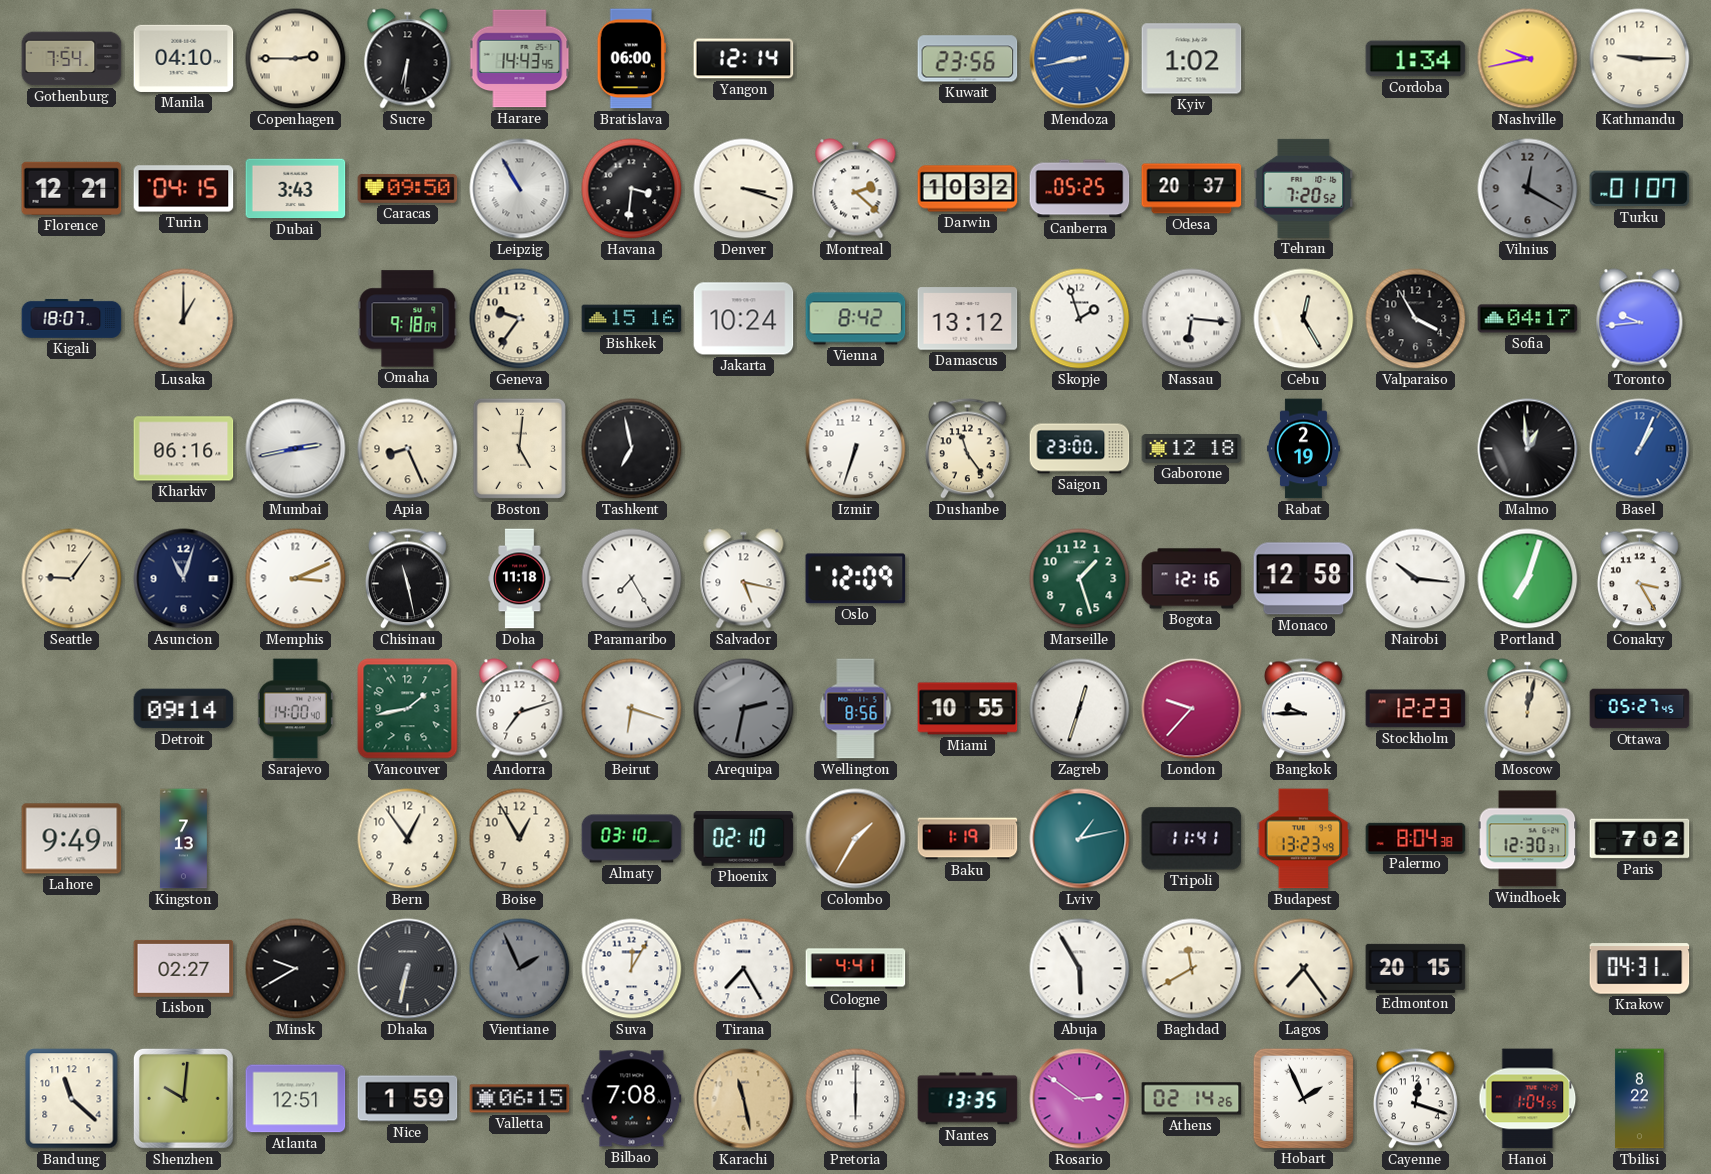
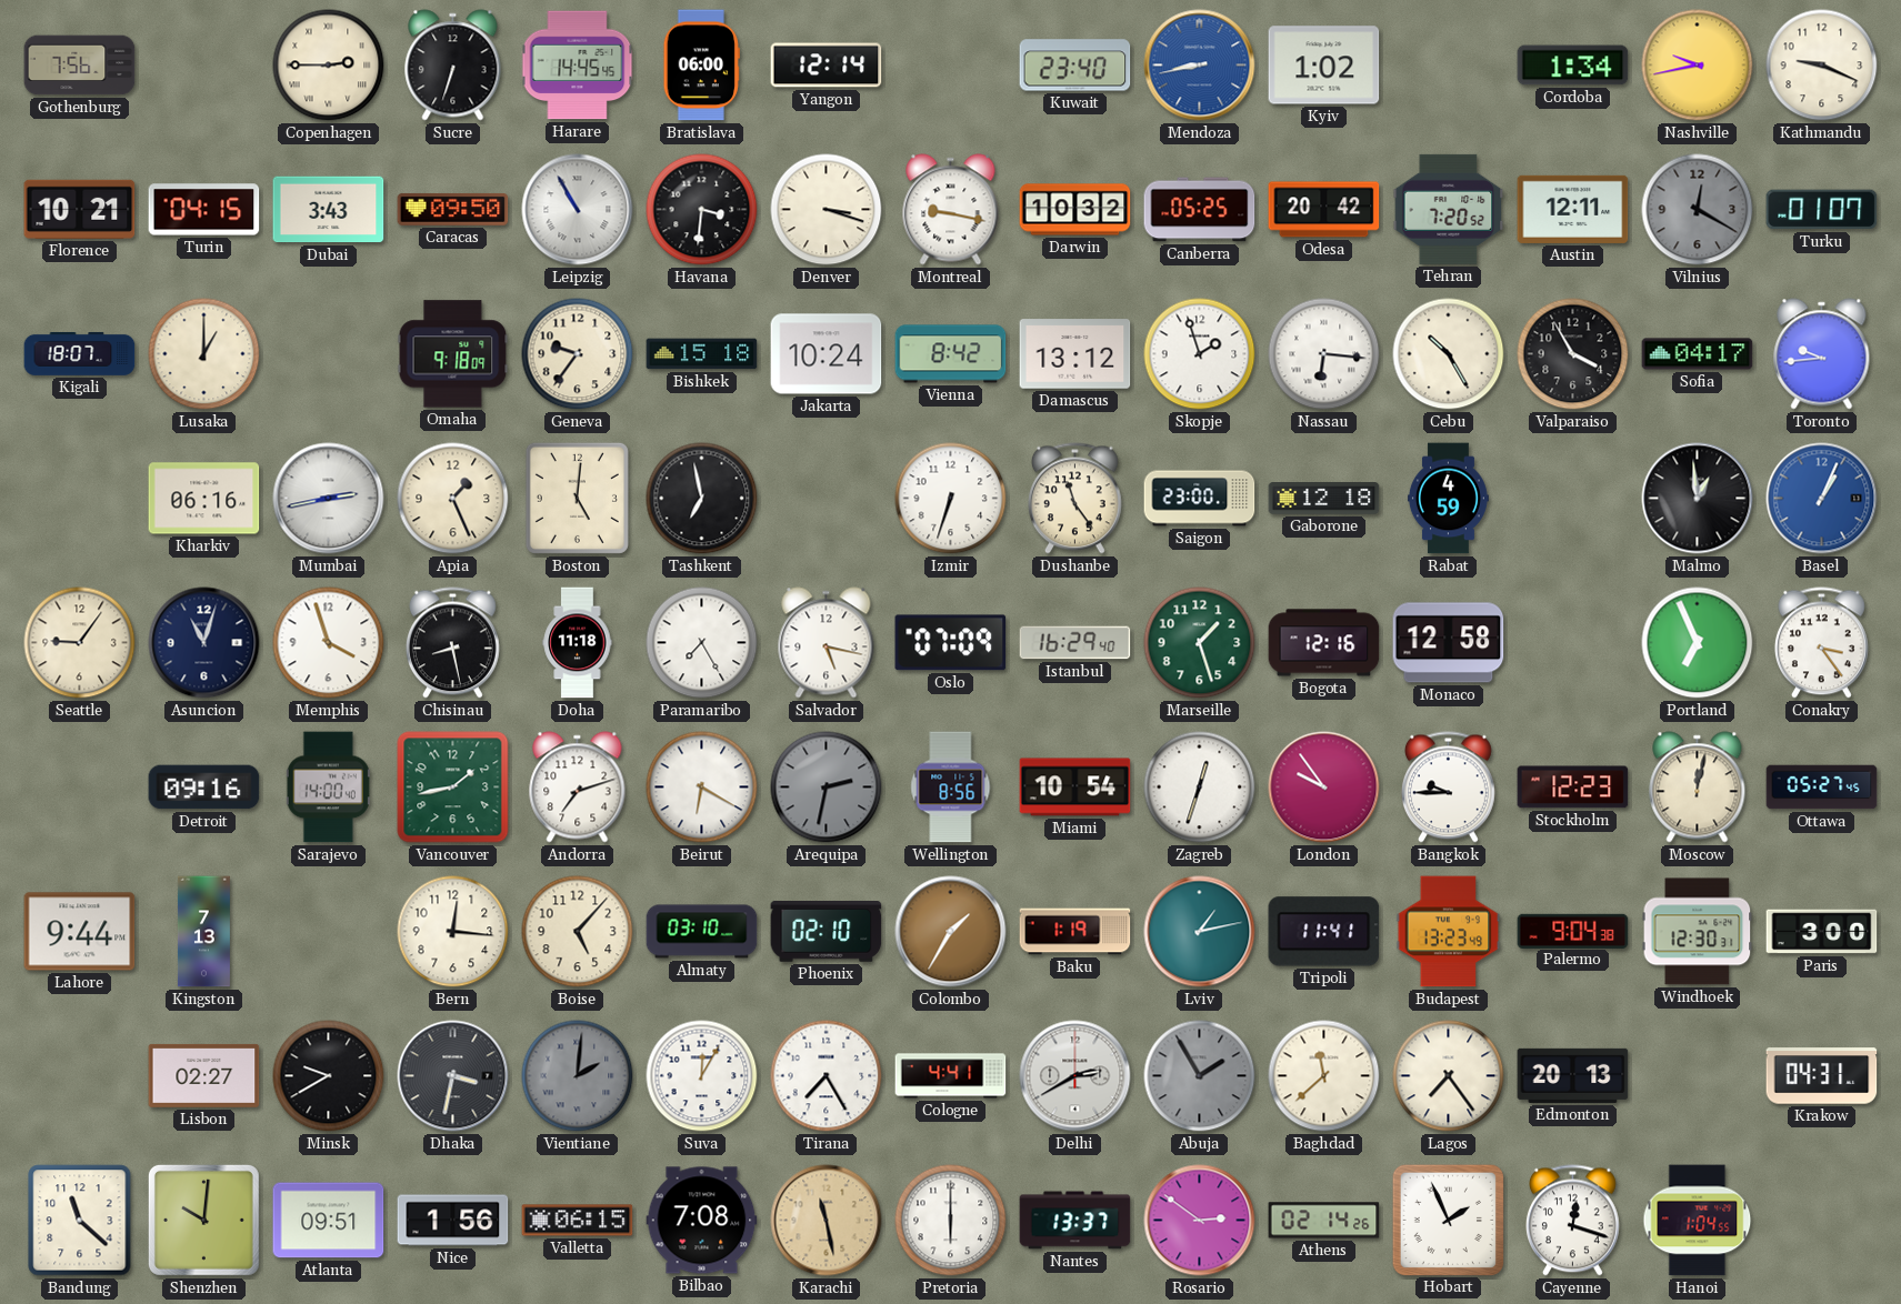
Gothenburg: 7:54 -> 7:56 (80, 66)
Manila: 04:10 -> none (184, 58)
Sucre: 6:31 -> 6:33 (453, 66)
Harare: 14:43 -> 14:45 (578, 66)
Kuwait: 23:56 -> 23:40 (1075, 66)
Kathmandu: 9:15 -> 9:19 (1822, 66)
Florence: 12:21 -> 10:21 (80, 209)
Montreal: 2:22 -> 9:17 (951, 210)
Odesa: 20:37 -> 20:42 (1324, 210)
Austin: none -> 12:11 (1573, 209)
Bishkek: 15:16 -> 15:18 (702, 354)
Cebu: 12:25 -> 10:25 (1449, 354)
Apia: 8:26 -> 1:26 (453, 499)
Rabat: 2:19 -> 4:59 (1448, 499)
Memphis: 3:11 -> 3:57 (329, 643)
Chisinau: 11:28 -> 8:28 (452, 643)
Oslo: 12:09 -> 07:09 (951, 643)
Istanbul: none -> 16:29 (1075, 643)
Nairobi: 10:16 -> none (1416, 579)
Portland: 7:03 -> 6:56 (1698, 643)
Conakry: 3:25 -> 3:24 (1821, 643)
Detroit: 09:14 -> 09:16 (204, 788)
Beirut: 6:18 -> 6:20 (702, 788)
Miami: 10:55 -> 10:54 (1075, 788)
London: 9:37 -> 9:54 (1324, 788)
Lahore: 9:49 -> 9:44 (80, 932)
Bern: 12:54 -> 12:16 (453, 932)
Boise: 12:55 -> 5:07 (578, 932)
Palermo: 8:04 -> 9:04 (1573, 931)
Paris: 7:02 -> 3:00 (1822, 932)
Dhaka: 6:32 -> 3:32 (453, 1076)
Vientiane: 1:56 -> 2:01 (578, 1076)
Delhi: none -> 2:40 (1075, 1076)
Abuja: 5:55 -> 1:55 (1200, 1076)
Abuja dial: white -> grey (1200, 1076)
Baghdad: 11:40 -> 11:38 (1324, 1076)
Edmonton: 20:15 -> 20:13 (1573, 1075)
Atlanta: 12:51 -> 09:51 (329, 1221)
Nice: 1:59 -> 1:56 (453, 1221)
Nantes: 13:35 -> 13:37 (1075, 1221)
Tbilisi: 8:22 -> none (1640, 1099)
